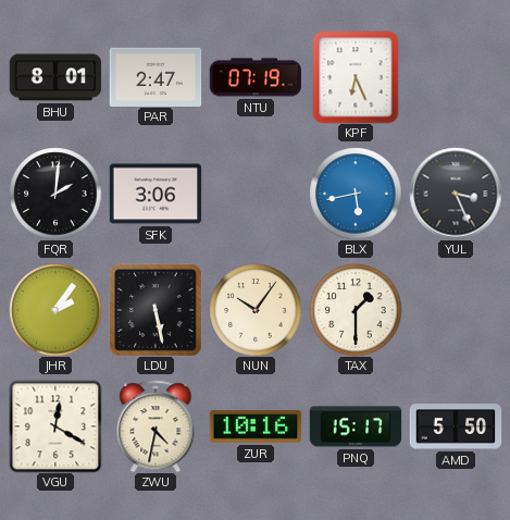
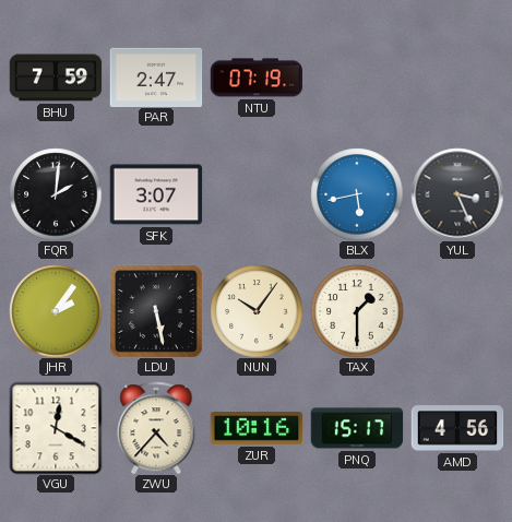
BHU: 8:01 -> 7:59 (56, 78)
KPF: 6:26 -> none (356, 77)
SFK: 3:06 -> 3:07 (156, 194)
ZWU: 4:32 -> 4:37 (156, 428)
AMD: 5:50 -> 4:56 (457, 428)
